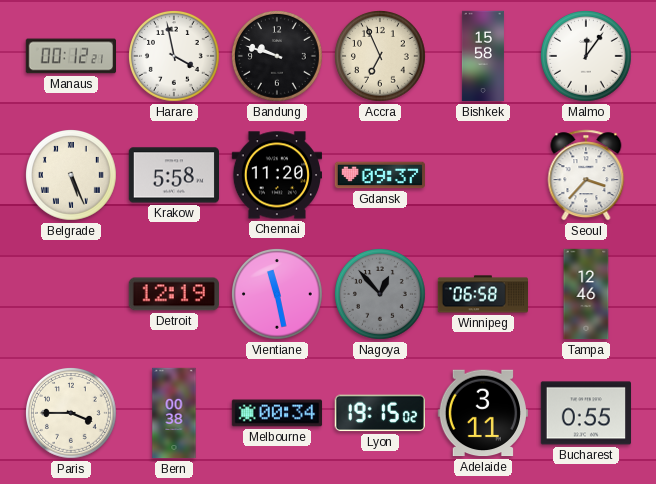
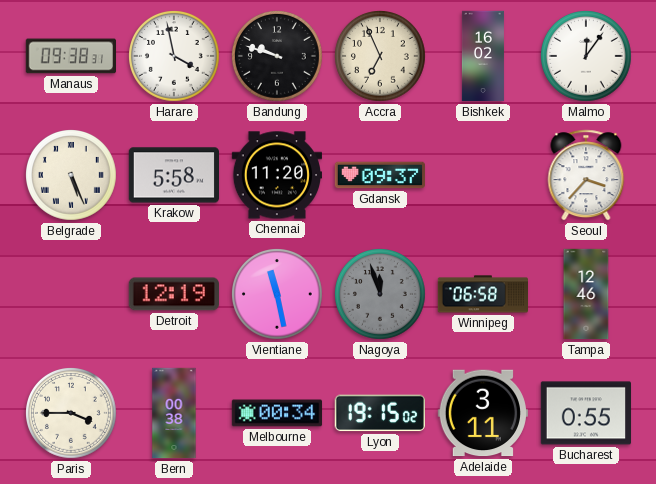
Manaus: 00:12 -> 09:38 (70, 56)
Bishkek: 15:58 -> 16:02 (483, 56)
Nagoya: 12:53 -> 11:57 (381, 295)
